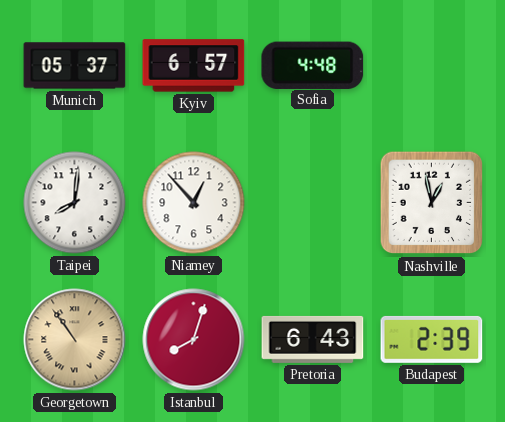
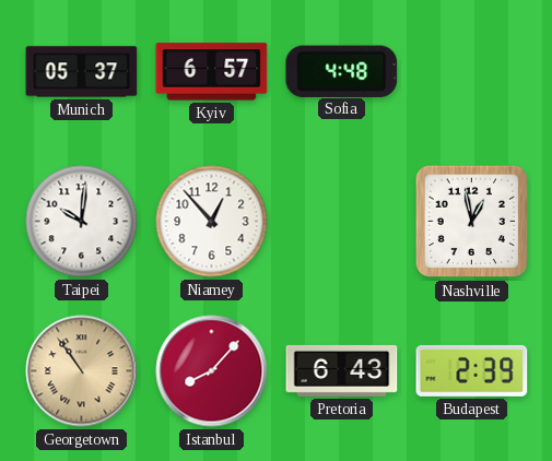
Taipei: 8:01 -> 10:01 (82, 222)
Istanbul: 8:03 -> 8:07 (212, 371)
